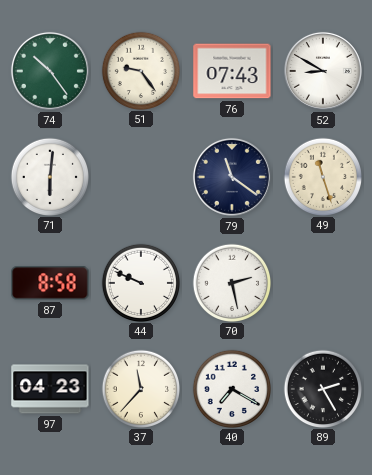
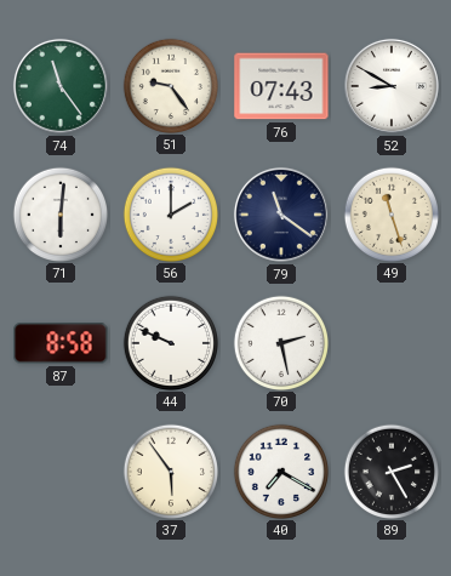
74: 10:24 -> 11:24 (61, 86)
56: none -> 2:00 (170, 213)
97: 04:23 -> none (50, 389)
37: 11:37 -> 5:54 (170, 471)
